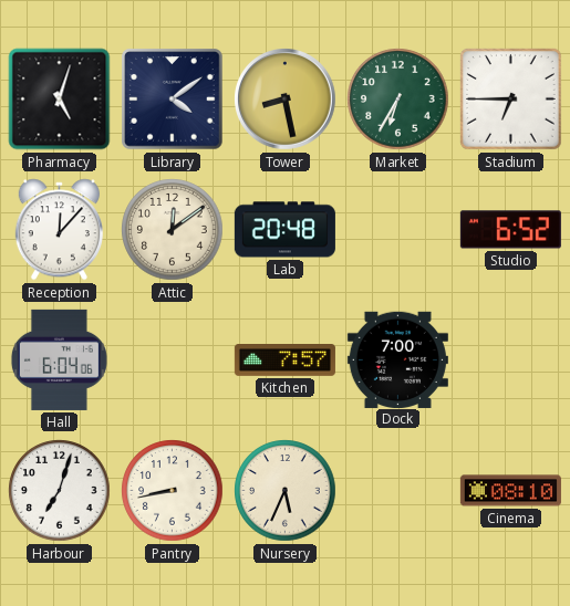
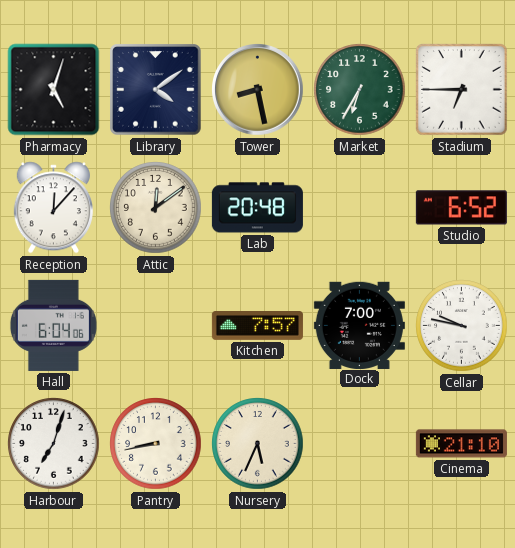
Cellar: none -> 9:47 (462, 326)
Cinema: 08:10 -> 21:10 (461, 444)
